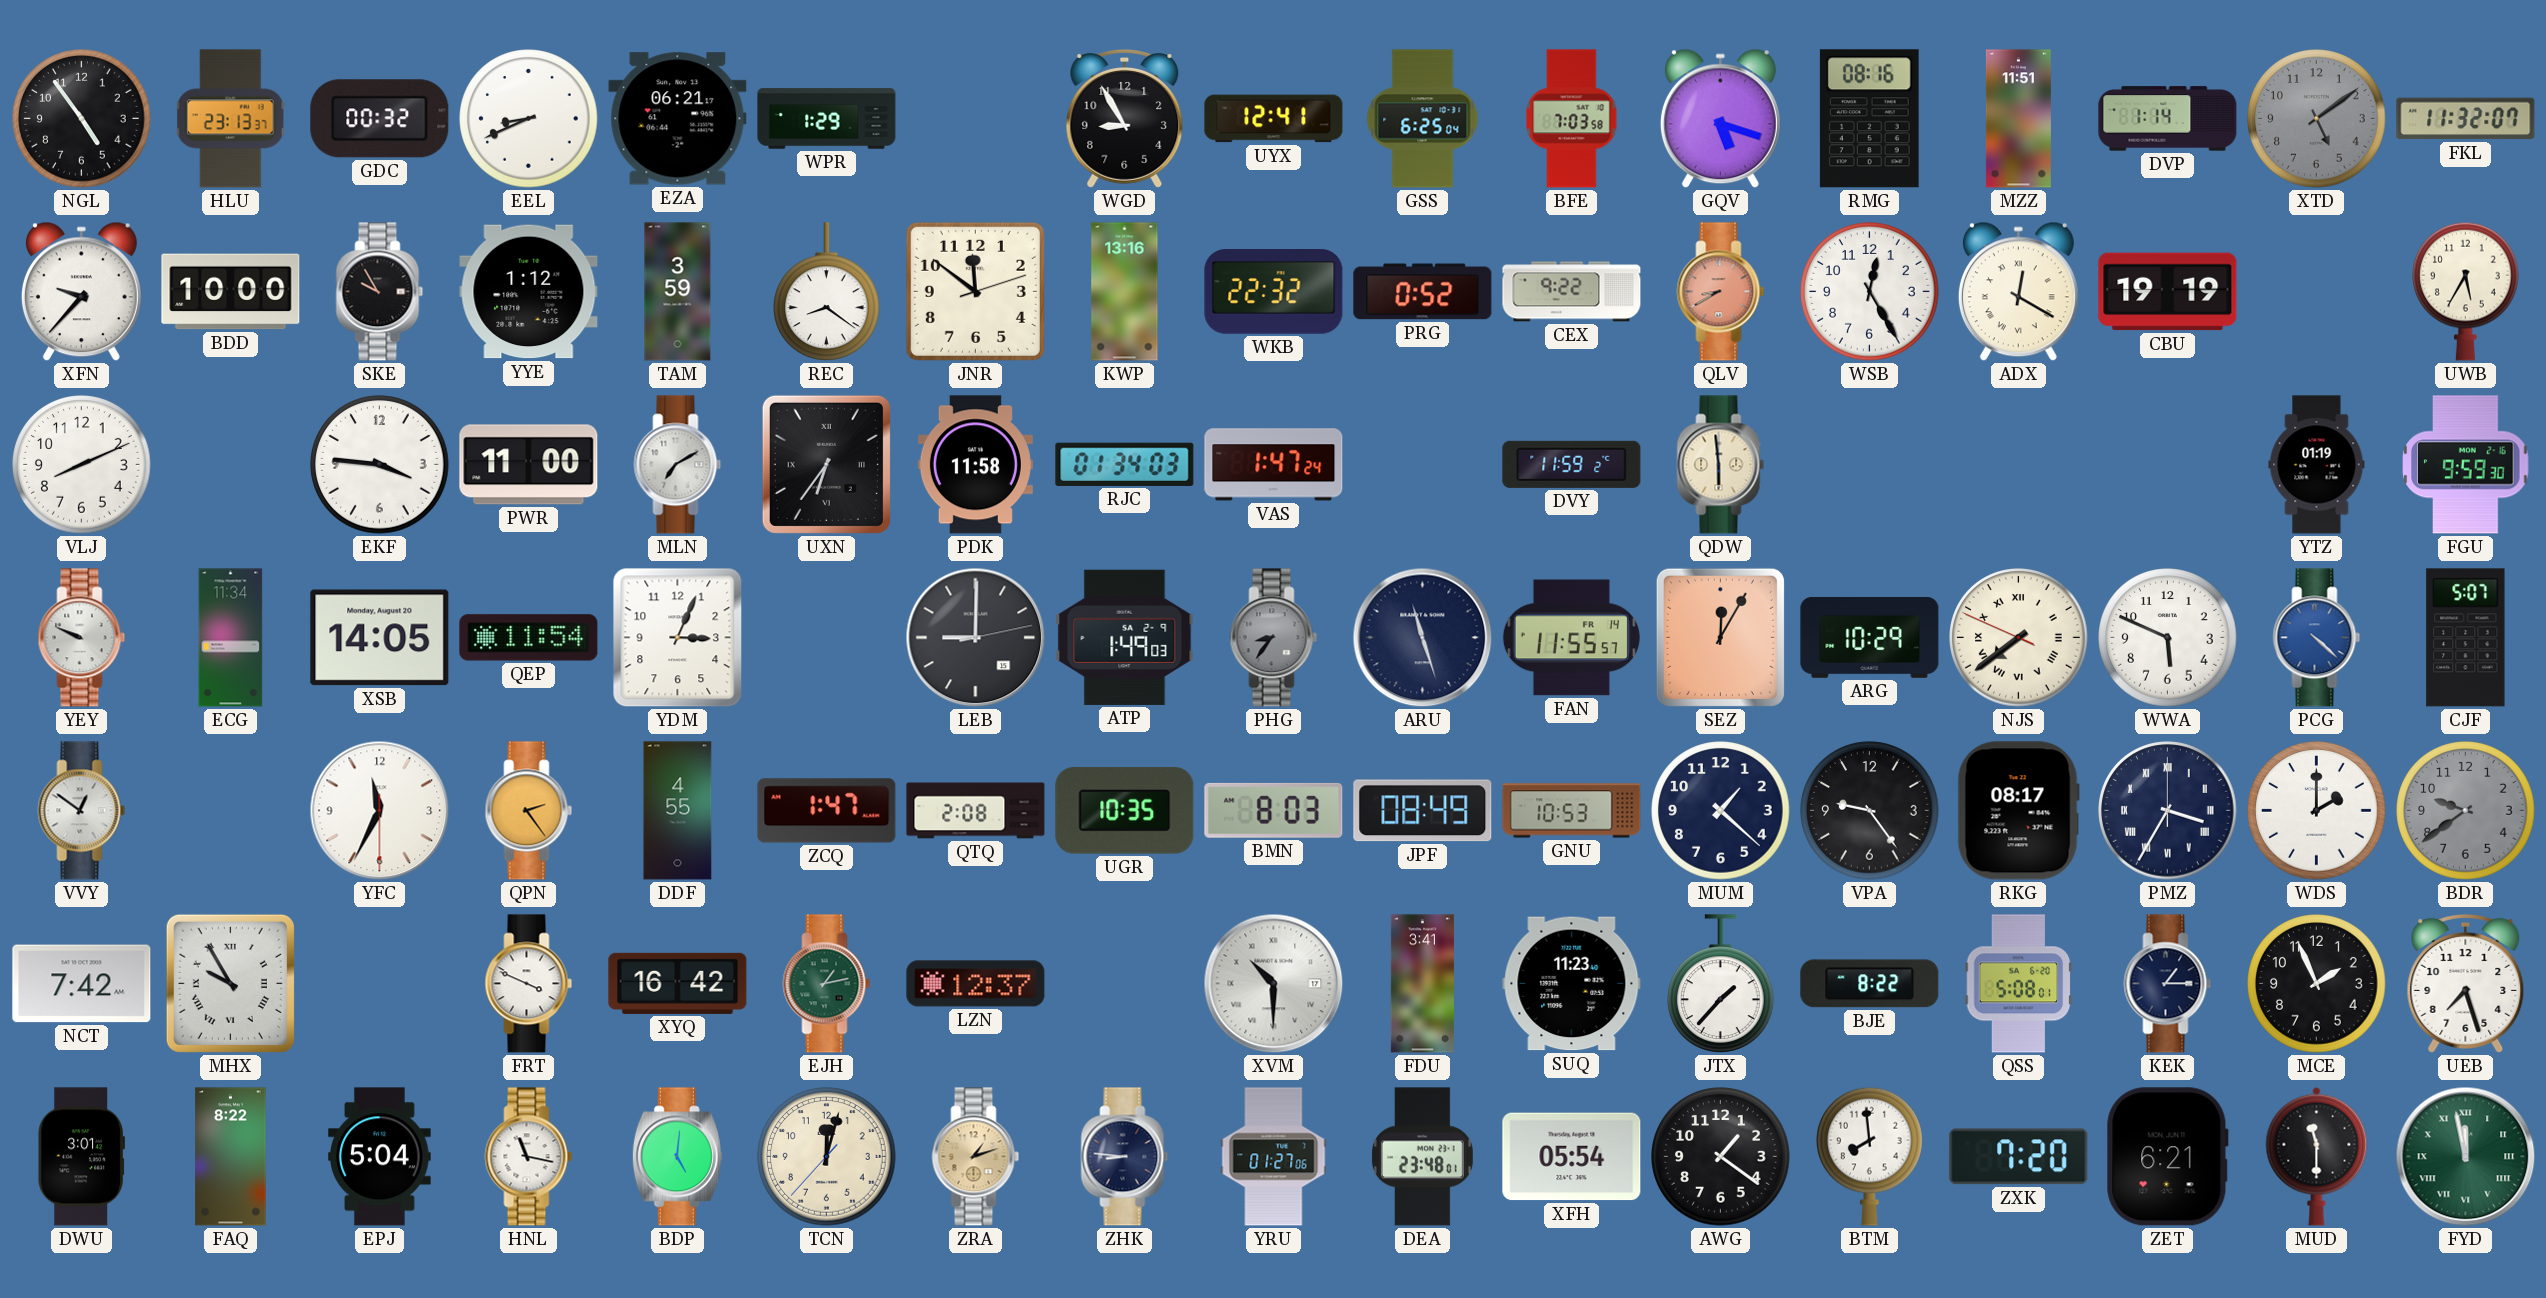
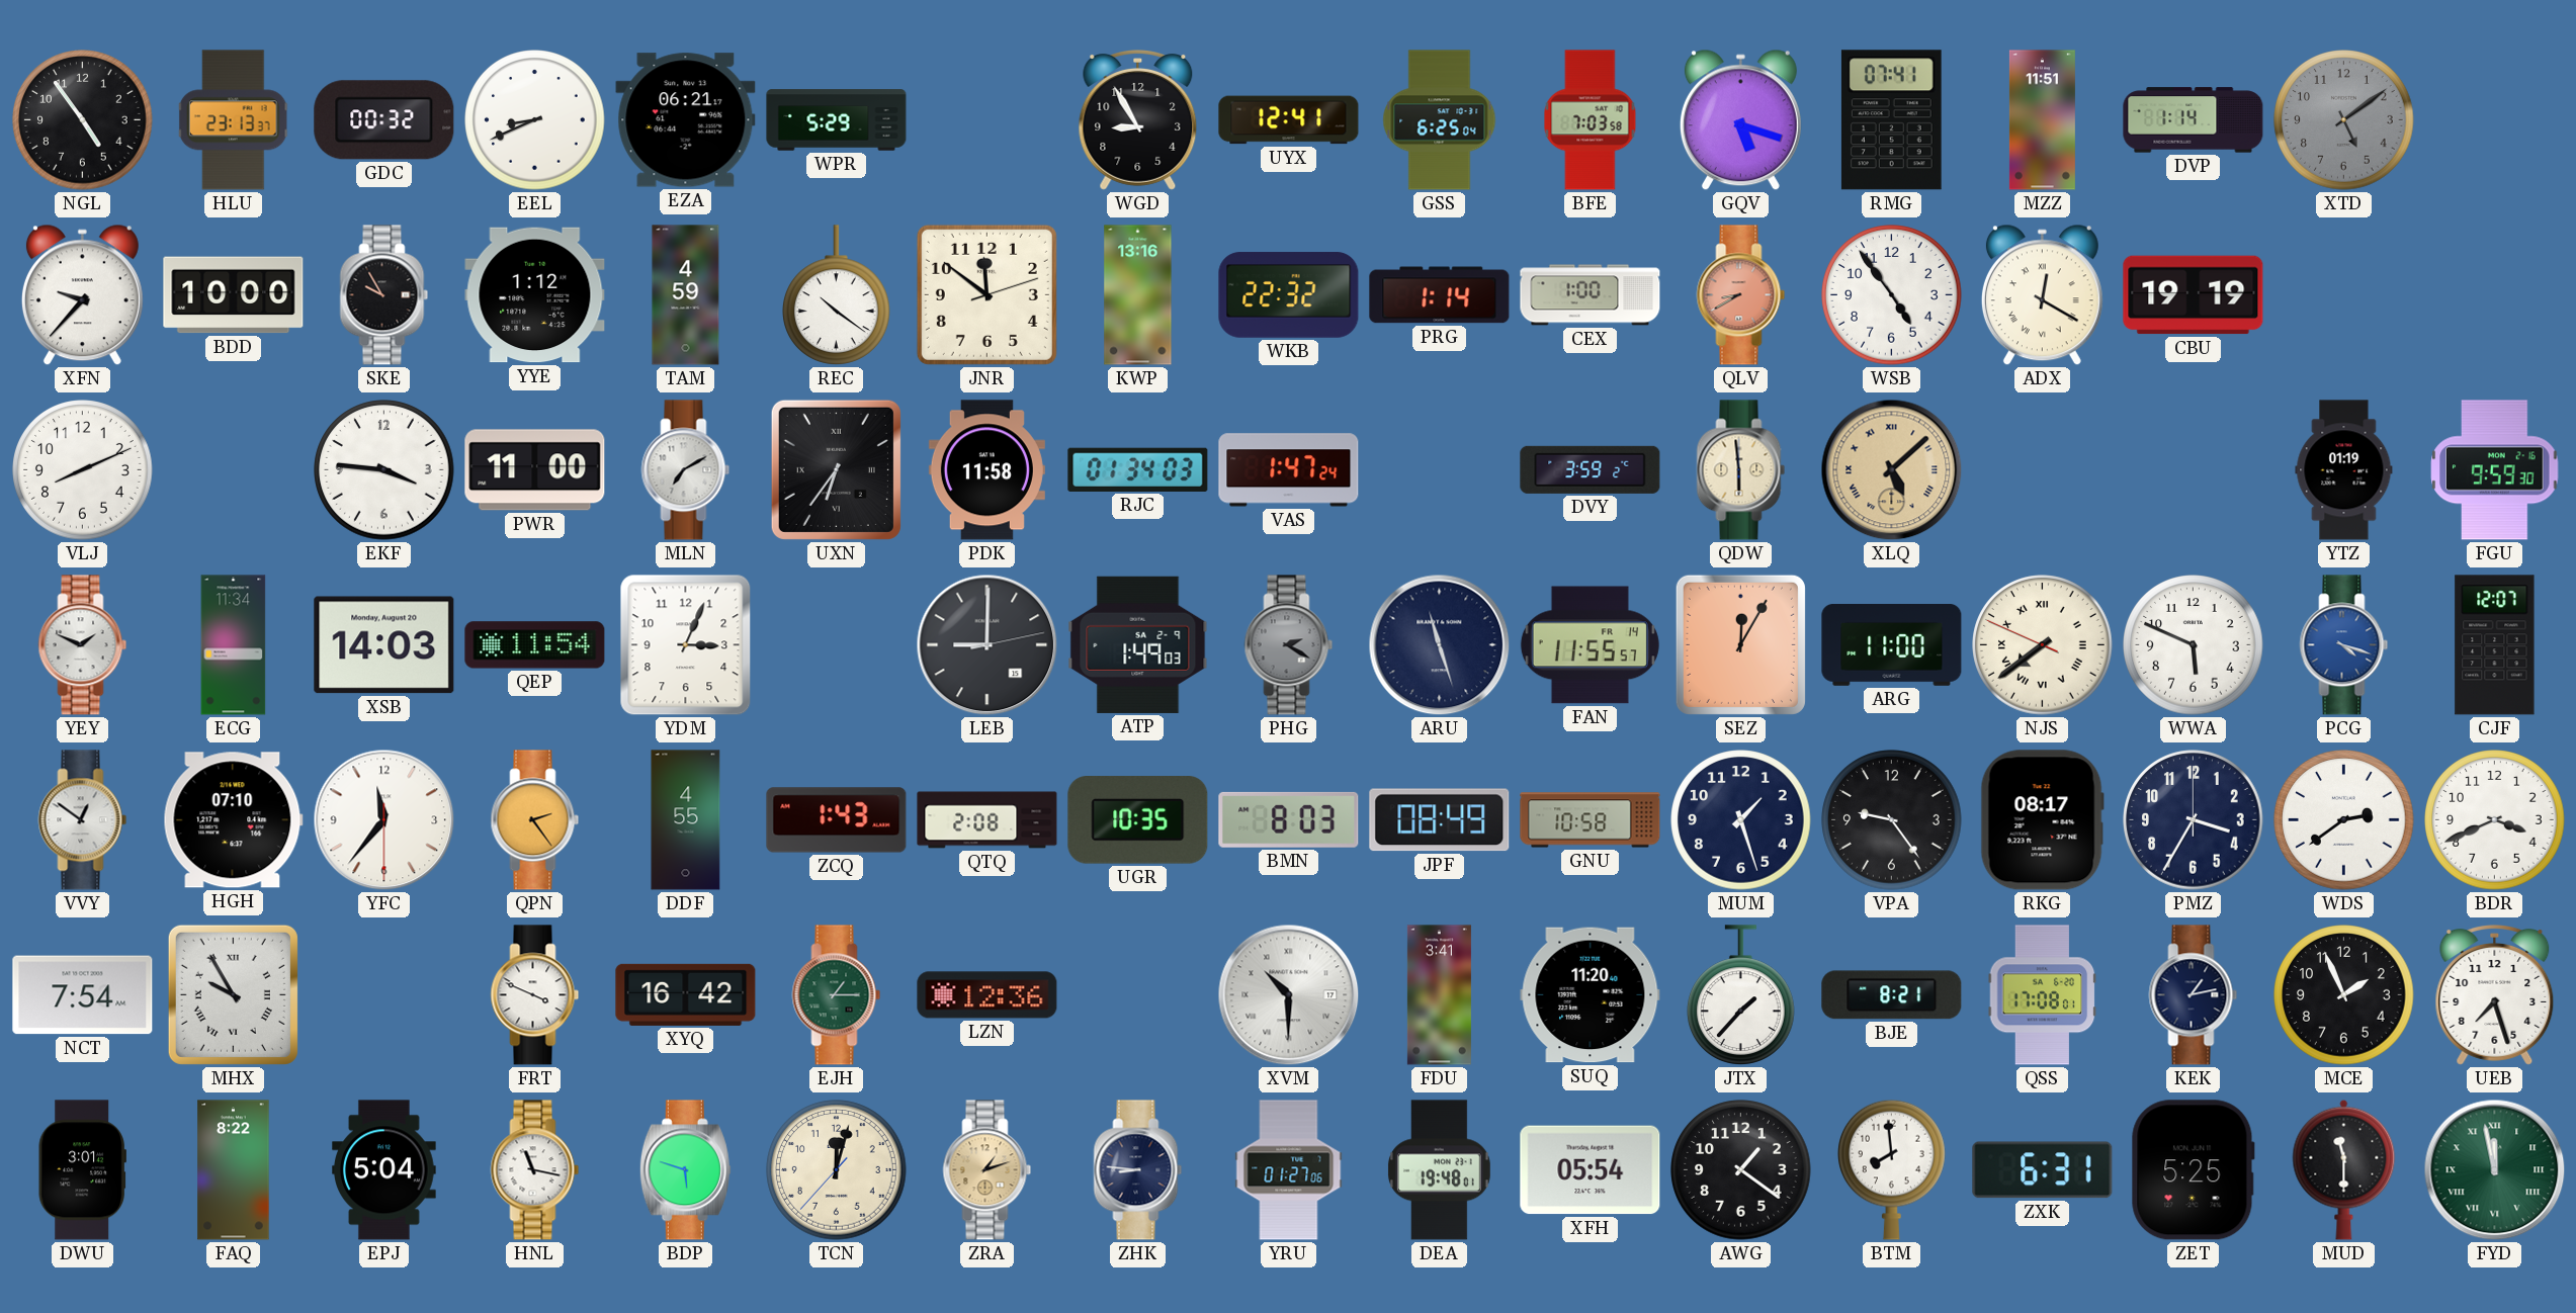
WPR: 1:29 -> 5:29 (837, 120)
RMG: 08:16 -> 07:41 (1891, 120)
FKL: 11:32 -> none (2466, 119)
TAM: 3:59 -> 4:59 (686, 295)
REC: 8:21 -> 10:21 (837, 295)
PRG: 0:52 -> 1:14 (1440, 295)
CEX: 9:22 -> 1:00 (1591, 295)
WSB: 12:25 -> 4:54 (1892, 295)
UWB: 5:35 -> none (2466, 291)
DVY: 11:59 -> 3:59 (1591, 469)
XLQ: none -> 5:08 (1892, 470)
YEY: 9:49 -> 1:49 (83, 645)
XSB: 14:05 -> 14:03 (384, 645)
PHG: 8:36 -> 2:20 (1289, 645)
ARG: 10:29 -> 11:00 (1892, 645)
PCG: 4:22 -> 4:18 (2344, 645)
CJF: 5:07 -> 12:07 (2495, 645)
HGH: none -> 07:10 (233, 820)
YFC: 11:34 -> 11:36 (384, 820)
ZCQ: 1:47 -> 1:43 (837, 820)
GNU: 10:53 -> 10:58 (1591, 820)
MUM: 1:22 -> 1:27 (1741, 820)
PMZ numerals: Roman -> Arabic (2194, 820)
WDS: 2:00 -> 2:39 (2344, 820)
BDR: 9:39 -> 3:41 (2495, 820)
BDR dial: grey -> white (2495, 820)
NCT: 7:42 -> 7:54 (83, 995)
EJH: 1:13 -> 1:15 (837, 995)
LZN: 12:37 -> 12:36 (988, 995)
SUQ: 11:23 -> 11:20 (1591, 995)
BJE: 8:22 -> 8:21 (1892, 995)
QSS: 5:08 -> 17:08 (2043, 995)
KEK: 1:15 -> 1:13 (2194, 995)
BDP: 5:01 -> 5:48 (685, 1170)
DEA: 23:48 -> 19:48 (1439, 1170)
ZXK: 7:20 -> 6:31 (2043, 1170)
ZET: 6:21 -> 5:25 (2193, 1170)
